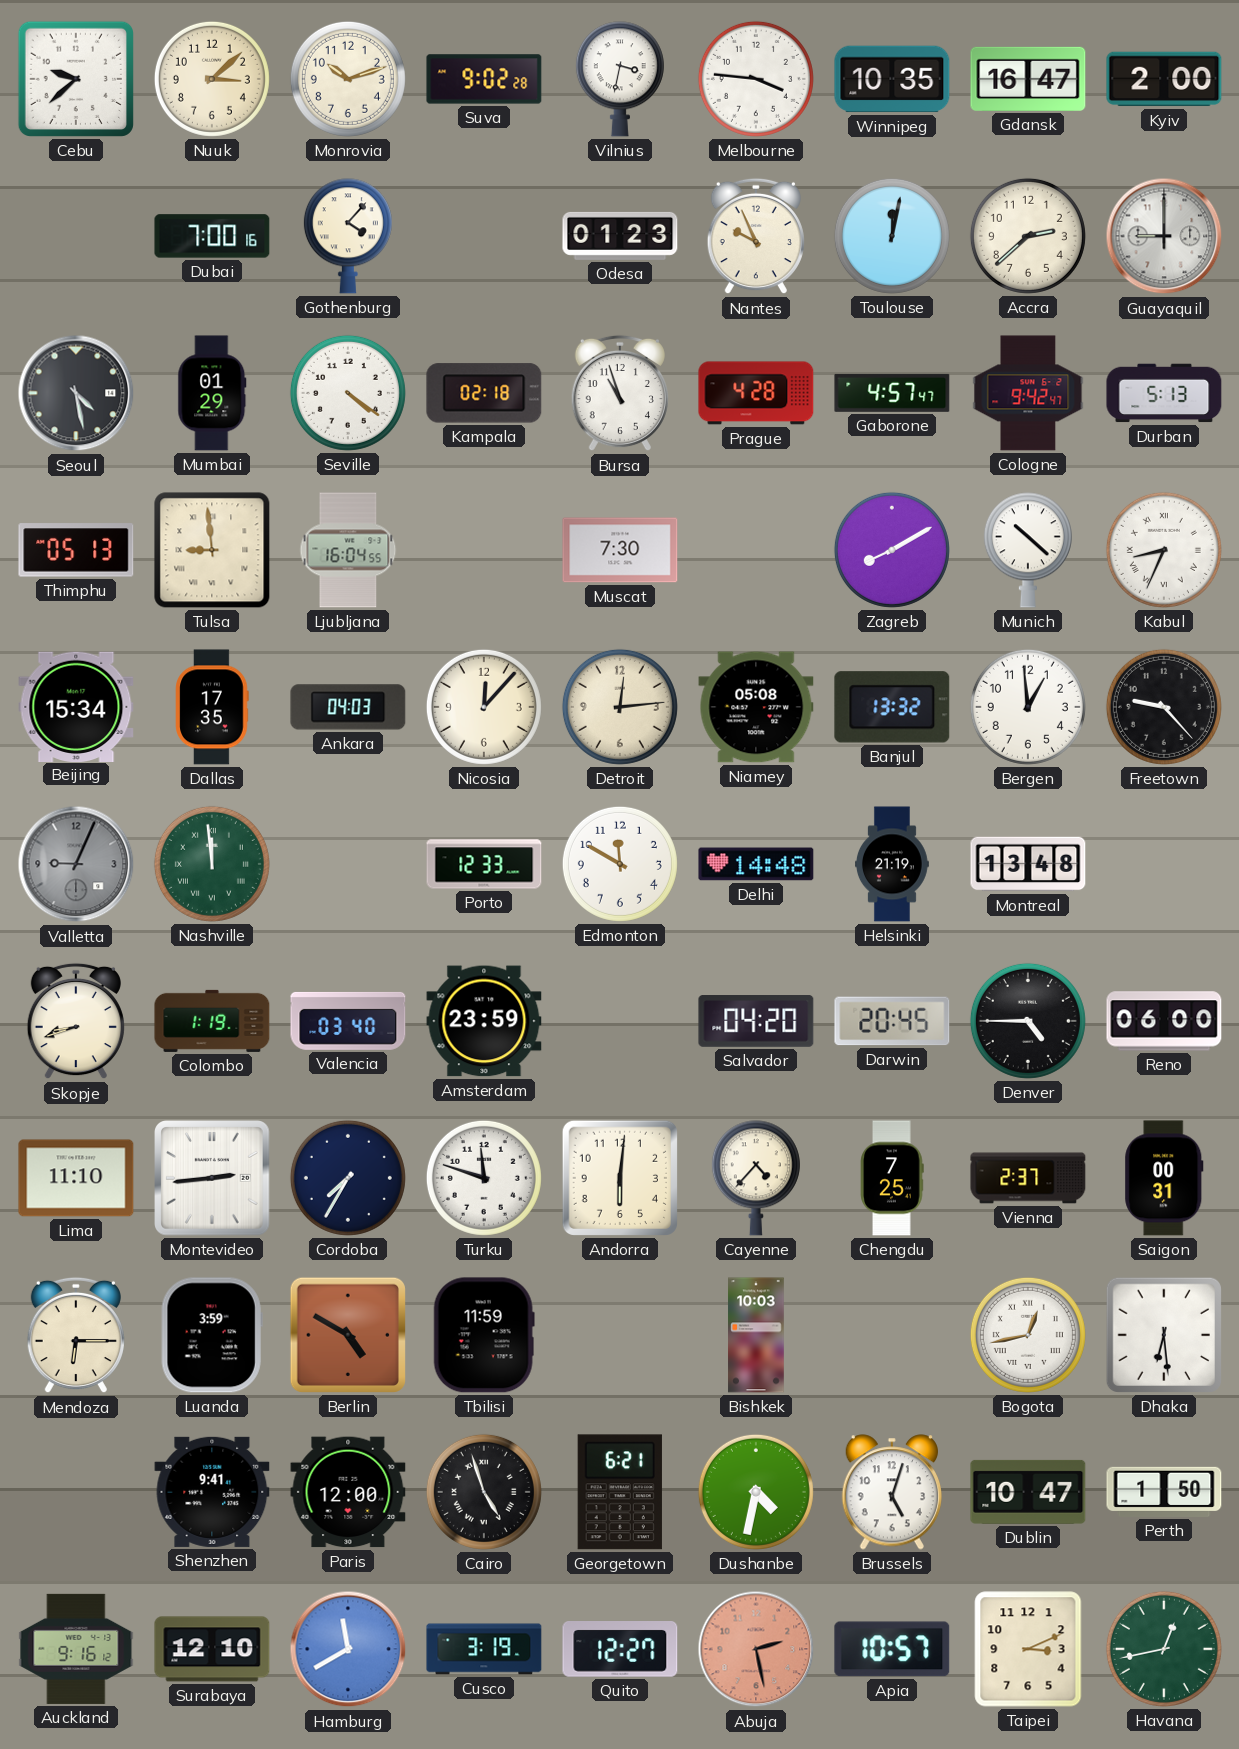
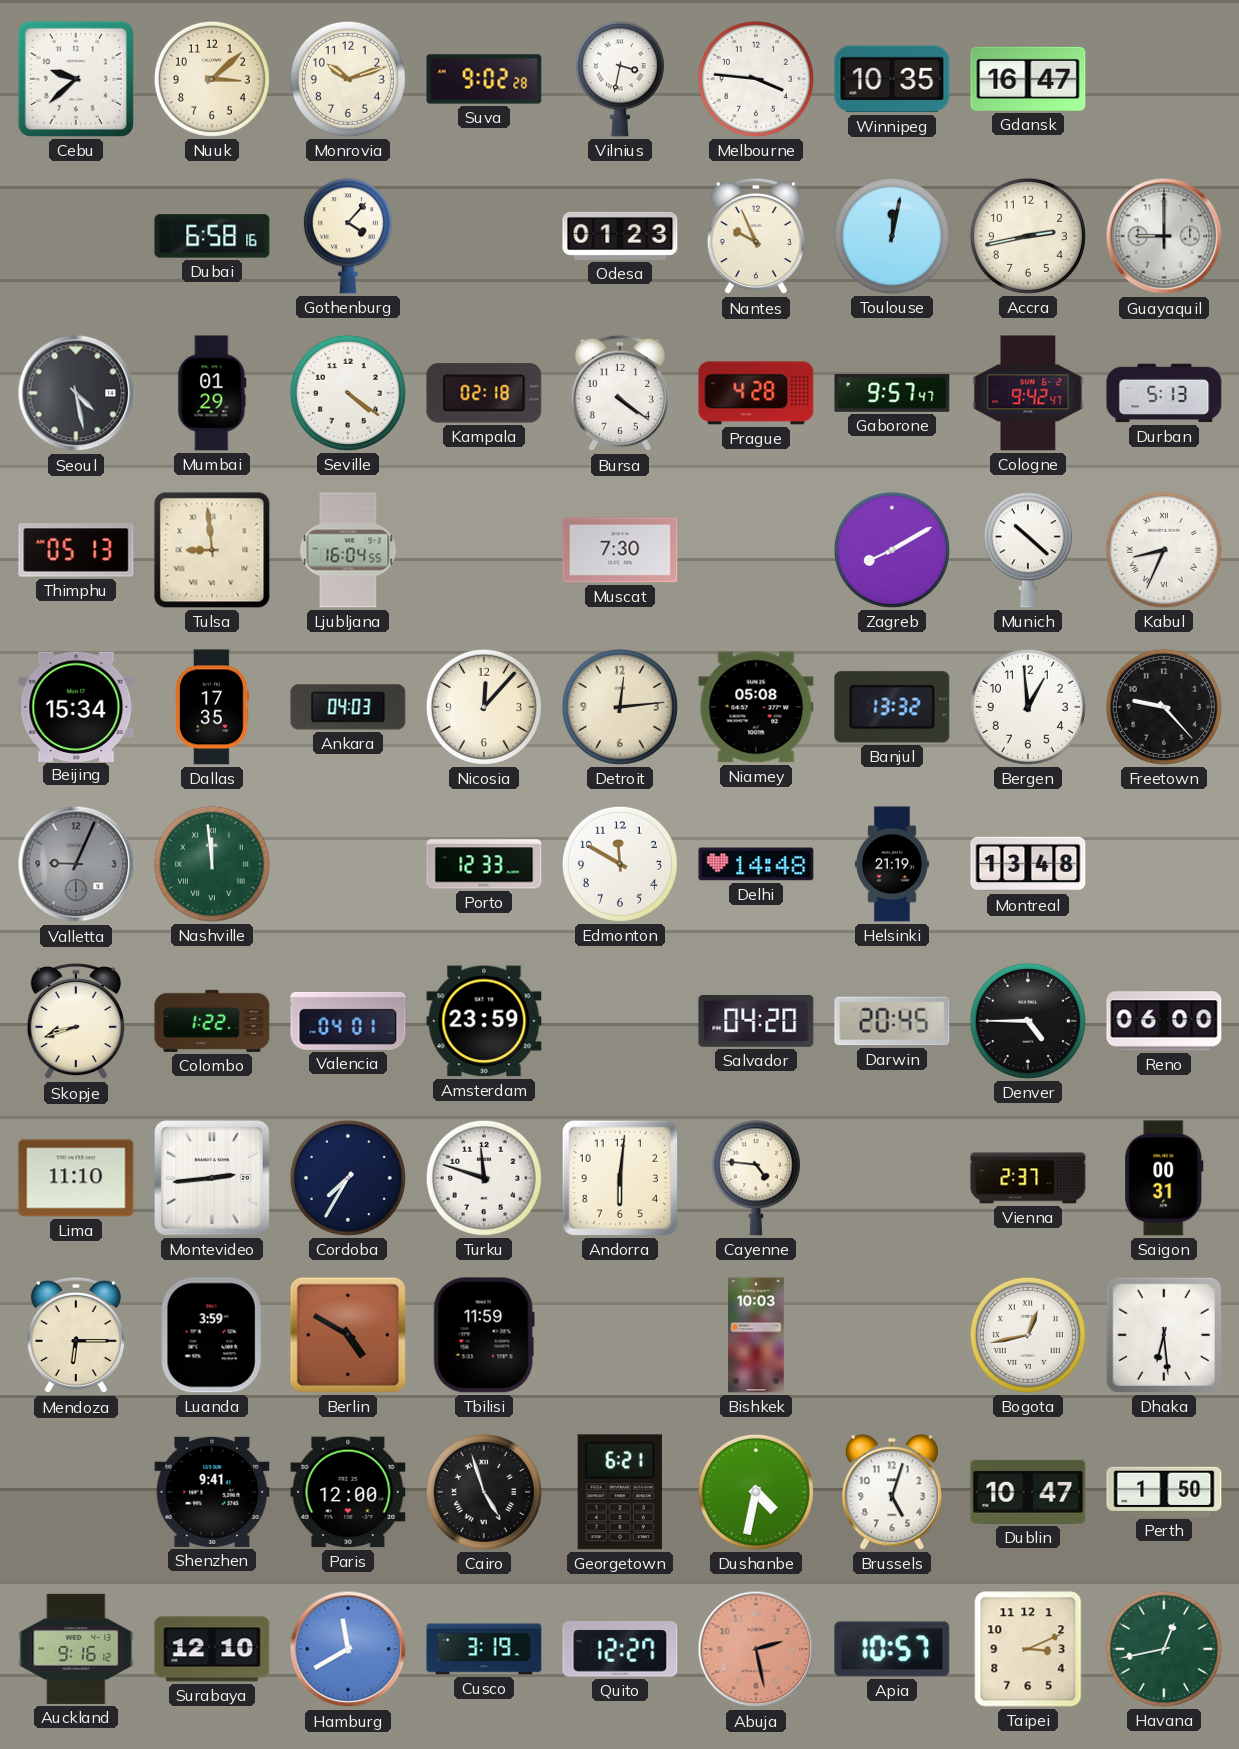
Kyiv: 2:00 -> none (1164, 79)
Dubai: 7:00 -> 6:58 (212, 236)
Accra: 2:38 -> 2:43 (1028, 236)
Bursa: 10:57 -> 4:21 (620, 393)
Gaborone: 4:57 -> 9:57 (892, 393)
Colombo: 1:19 -> 1:22 (212, 1021)
Valencia: 03:40 -> 04:01 (348, 1021)
Cayenne: 4:37 -> 4:46 (756, 1178)
Chengdu: 7:25 -> none (892, 1178)
